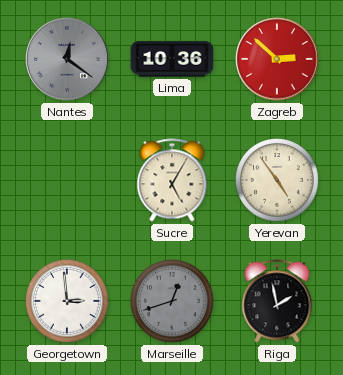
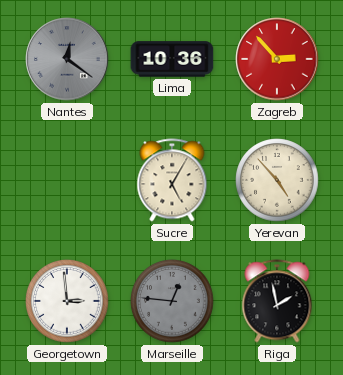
Zagreb: 2:52 -> 2:53 (277, 59)
Yerevan: 4:54 -> 4:53 (277, 180)
Marseille: 12:42 -> 12:46 (172, 301)
